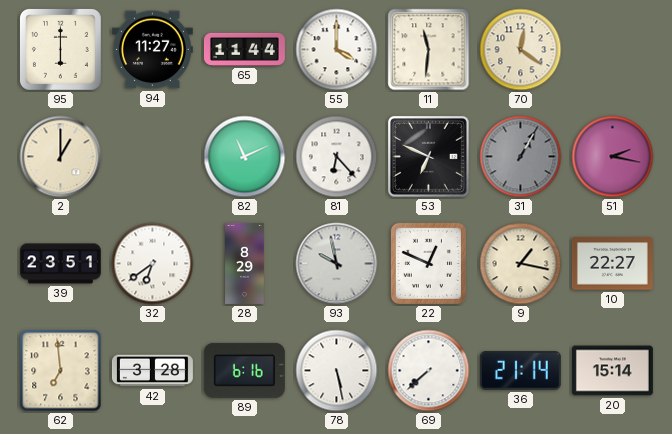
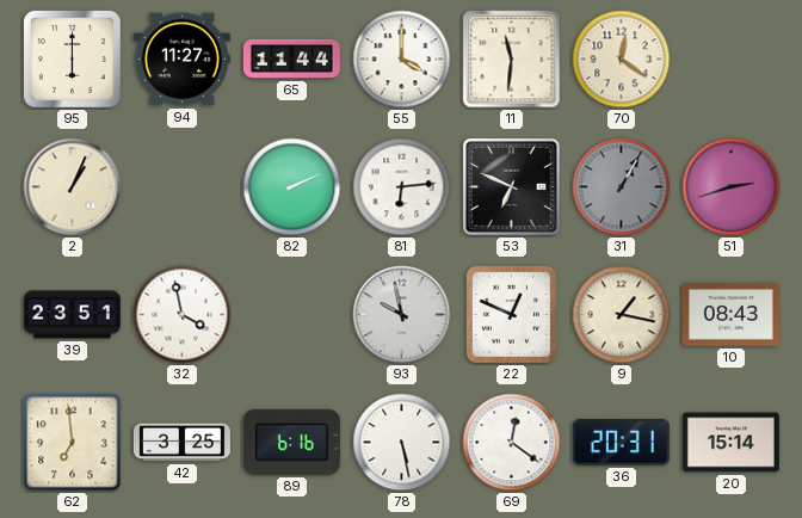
2: 1:00 -> 1:04 (73, 187)
82: 11:11 -> 2:11 (292, 187)
81: 6:23 -> 6:14 (402, 187)
51: 2:17 -> 2:42 (732, 187)
32: 6:39 -> 3:58 (183, 315)
28: 8:29 -> none (245, 263)
10: 22:27 -> 08:43 (730, 315)
42: 3:28 -> 3:25 (181, 443)
69: 7:38 -> 12:21 (512, 443)
36: 21:14 -> 20:31 (621, 443)
